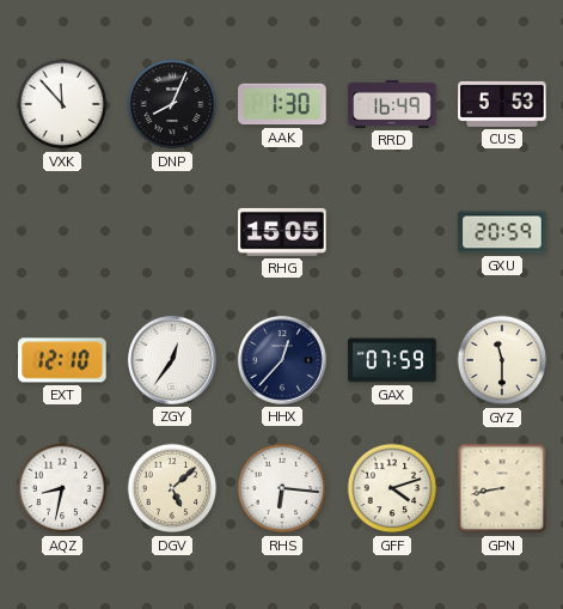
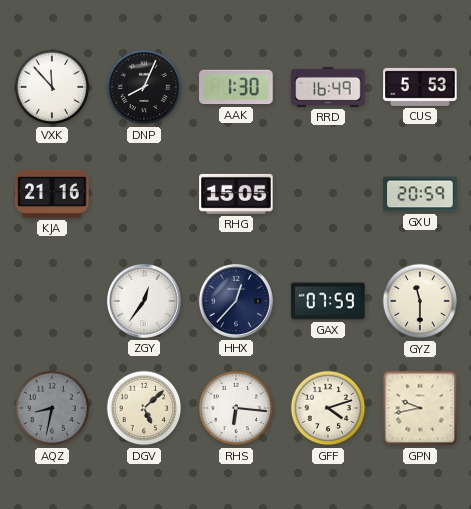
KJA: none -> 21:16 (52, 194)
EXT: 12:10 -> none (62, 360)
AQZ dial: white -> grey (52, 408)
GPN: 8:43 -> 9:43 (420, 408)
